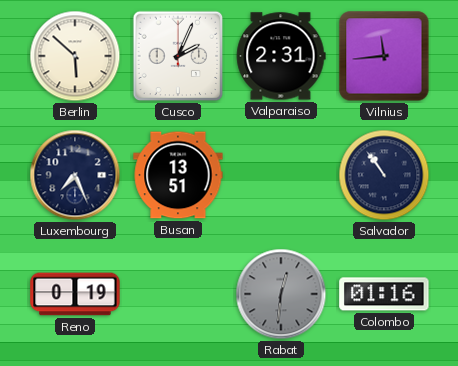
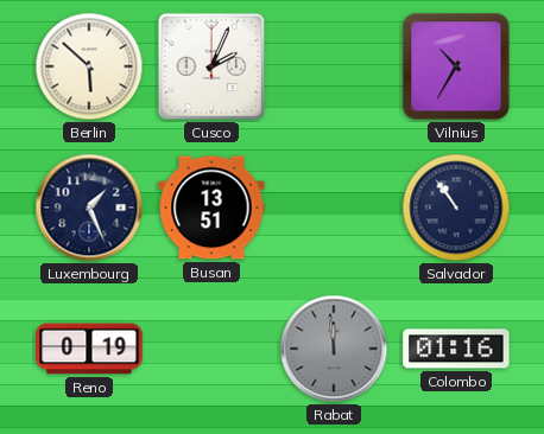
Valparaiso: 2:31 -> none (281, 56)
Vilnius: 11:44 -> 10:35 (456, 66)
Luxembourg: 7:26 -> 1:26 (89, 208)
Rabat: 12:31 -> 11:59 (334, 349)
